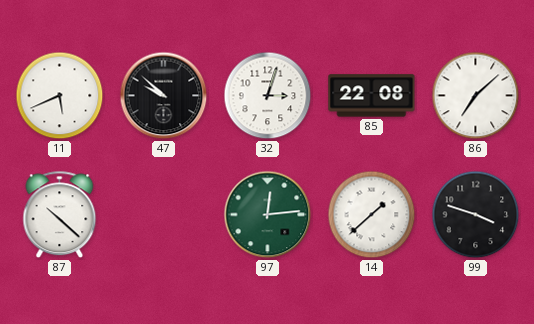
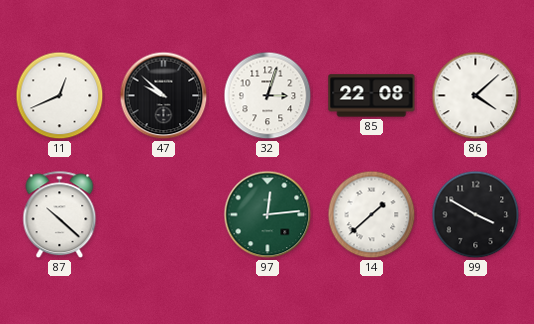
11: 5:41 -> 12:41 (60, 96)
86: 7:08 -> 4:08 (476, 96)
99: 3:48 -> 3:50 (476, 215)
